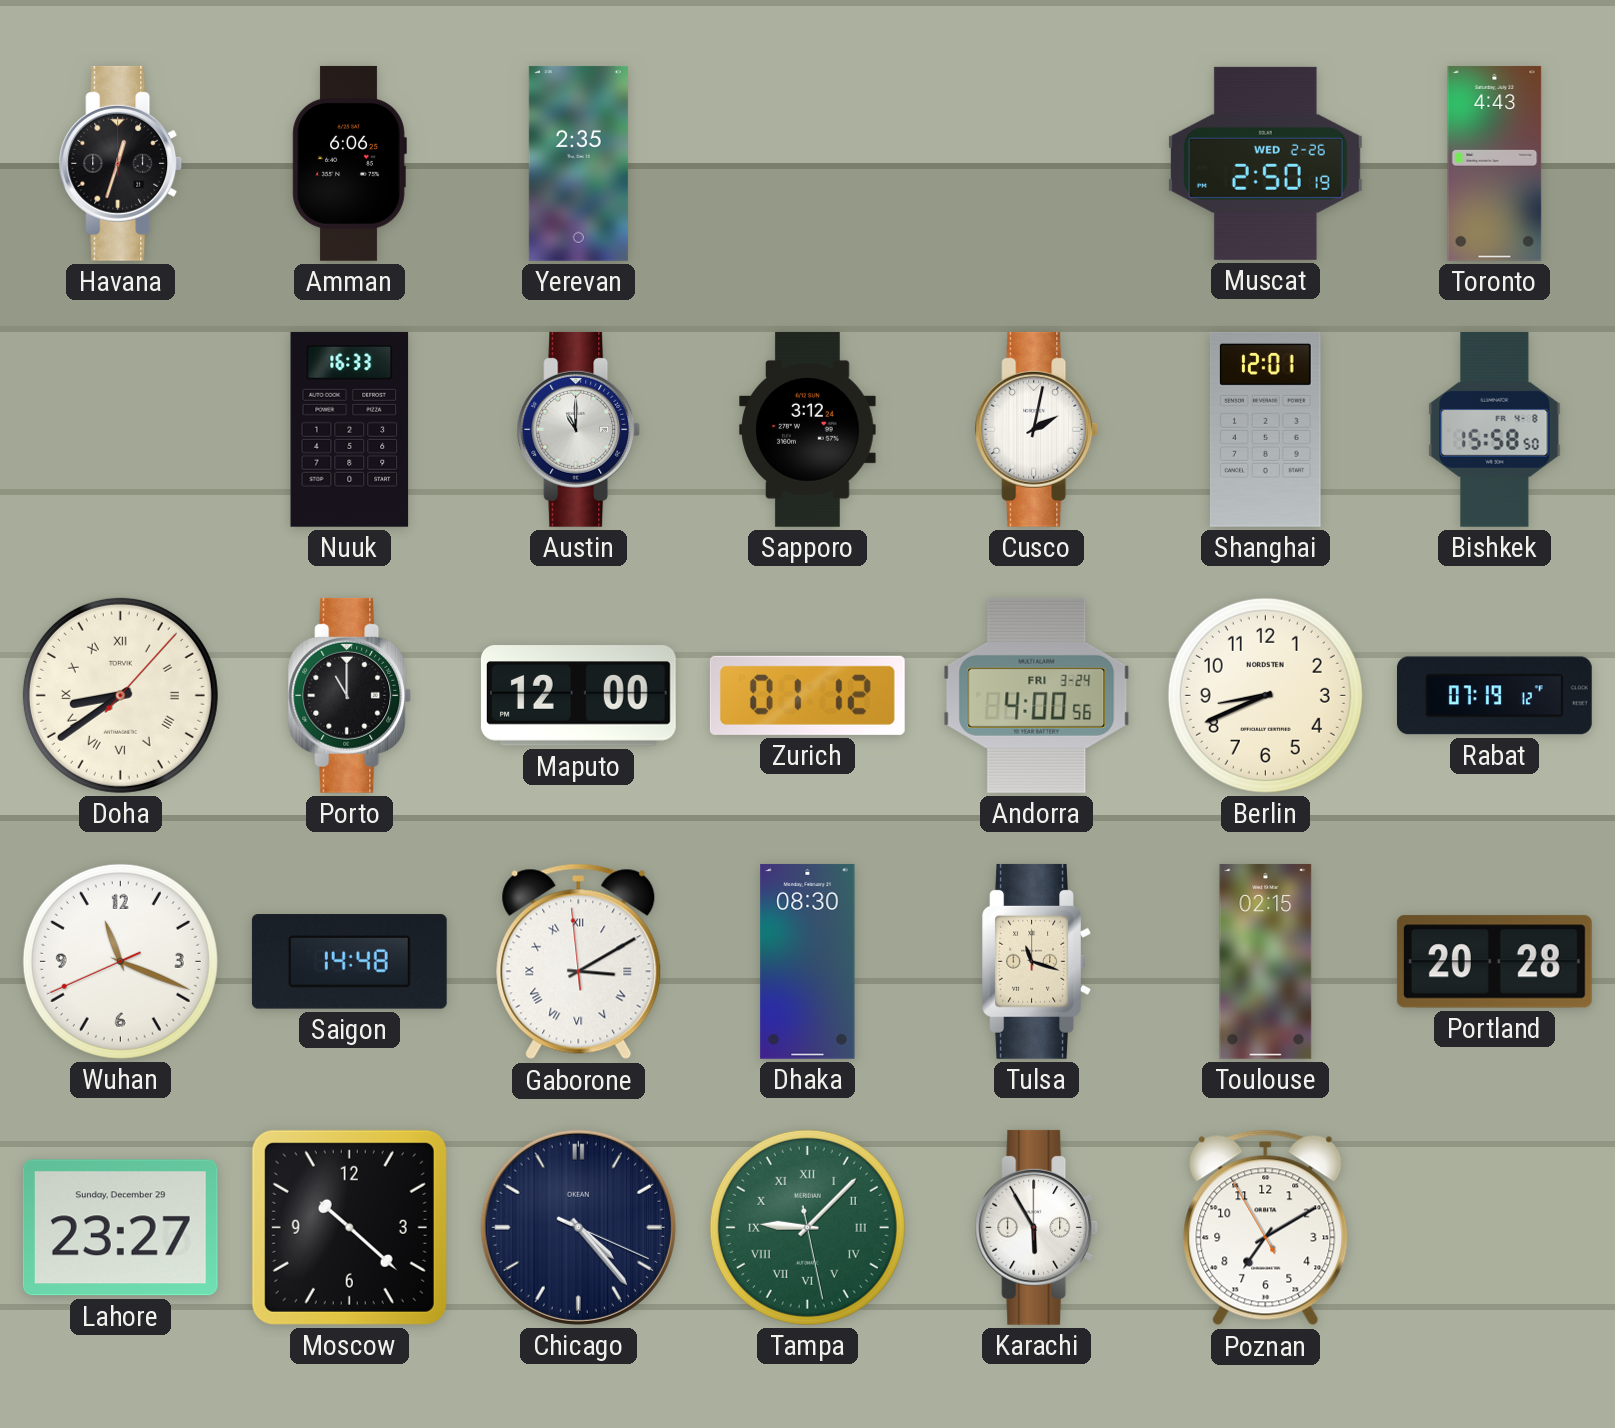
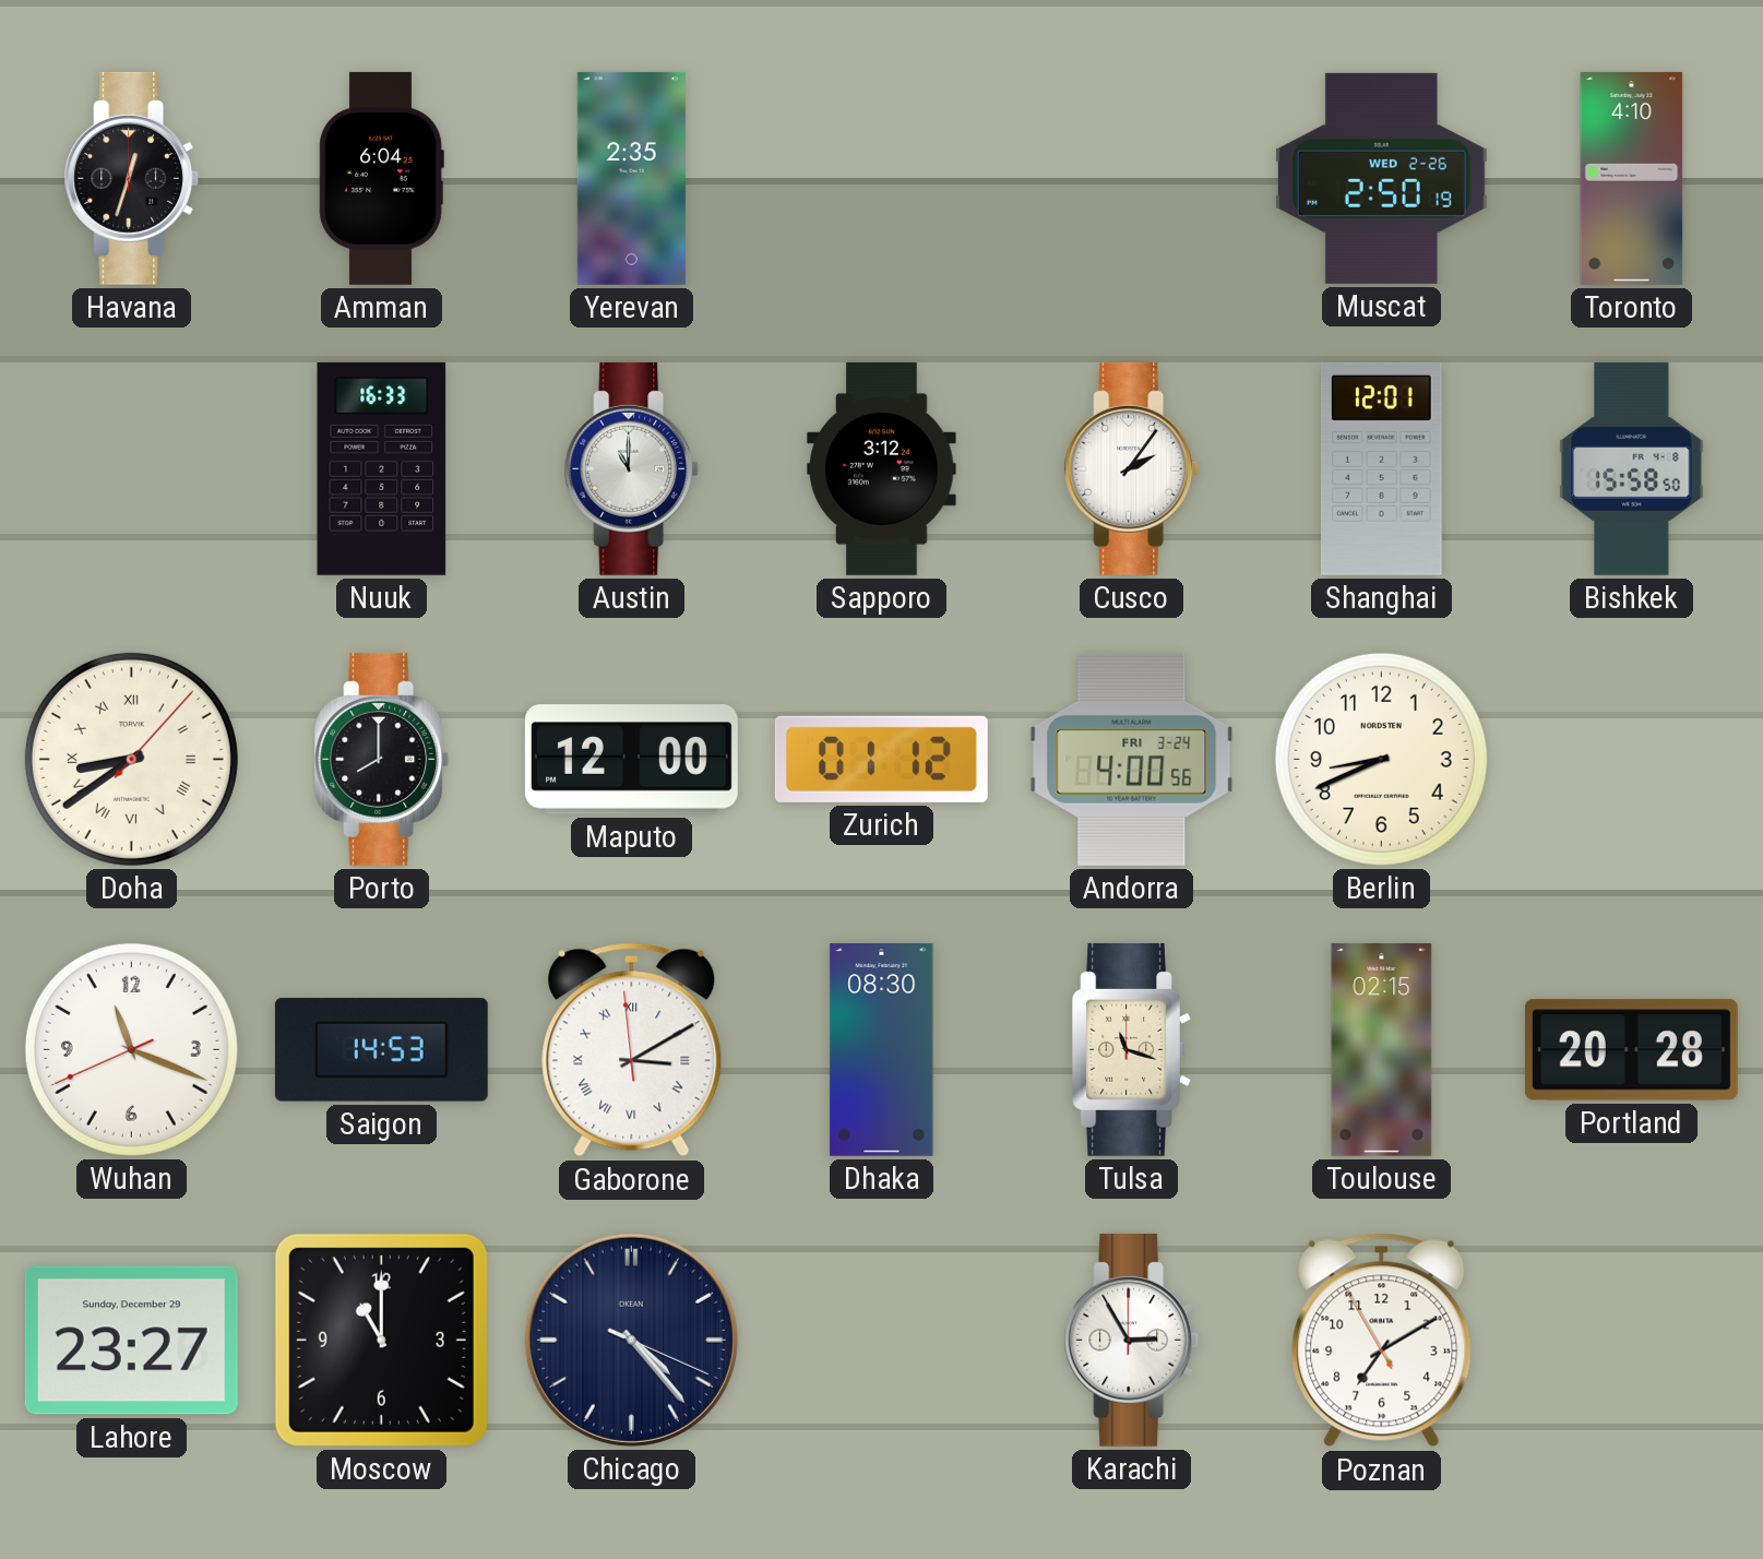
Amman: 6:06 -> 6:04 (381, 178)
Toronto: 4:43 -> 4:10 (1632, 178)
Cusco: 2:02 -> 2:06 (1132, 468)
Porto: 11:00 -> 8:00 (382, 759)
Rabat: 07:19 -> none (1494, 696)
Saigon: 14:48 -> 14:53 (381, 1050)
Moscow: 10:22 -> 11:00 (381, 1340)
Tampa: 9:07 -> none (807, 1227)
Karachi: 5:55 -> 2:55 (1132, 1340)
